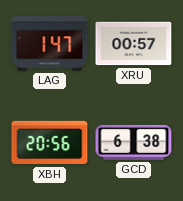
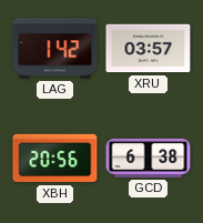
LAG: 1:47 -> 1:42 (55, 49)
XRU: 00:57 -> 03:57 (149, 49)
